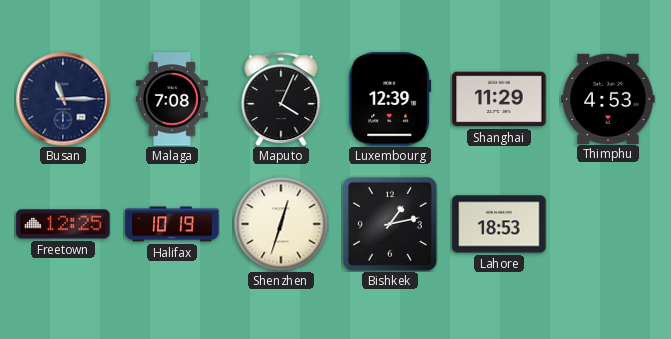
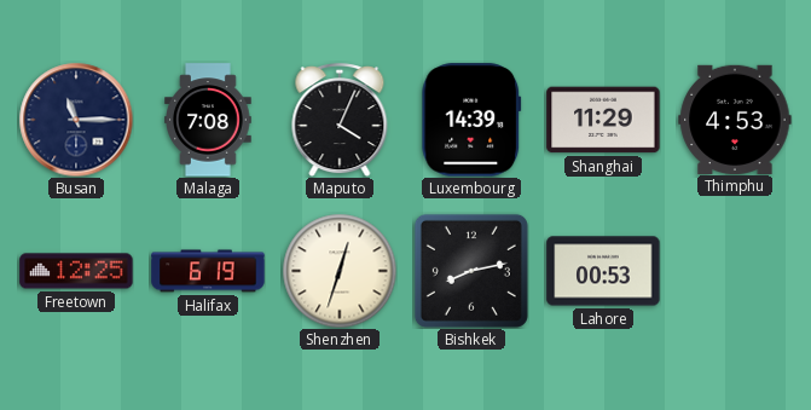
Luxembourg: 12:39 -> 14:39 (471, 120)
Halifax: 10:19 -> 6:19 (208, 271)
Bishkek: 1:13 -> 8:13 (471, 271)
Lahore: 18:53 -> 00:53 (603, 271)
